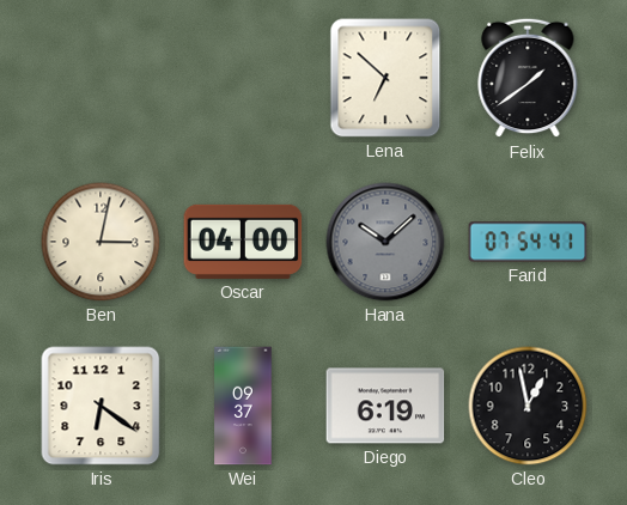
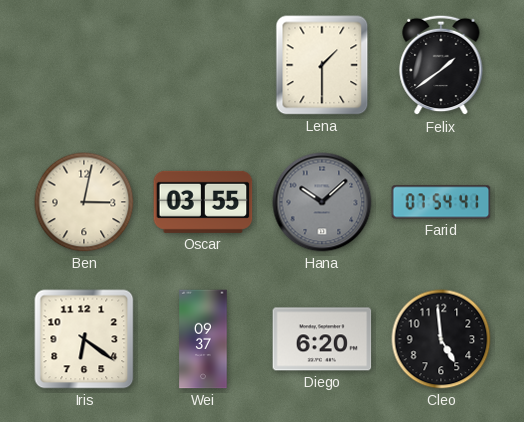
Lena: 6:52 -> 1:30 (322, 65)
Oscar: 04:00 -> 03:55 (203, 202)
Diego: 6:19 -> 6:20 (322, 339)
Cleo: 12:58 -> 4:59 (441, 339)
